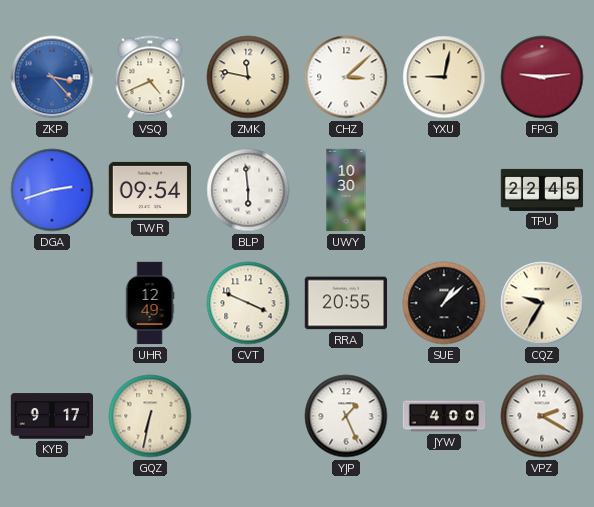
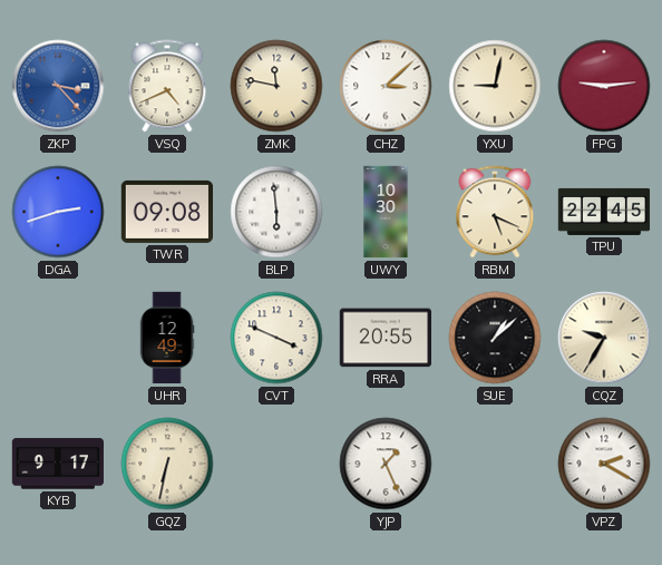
TWR: 09:54 -> 09:08 (166, 212)
RBM: none -> 5:19 (495, 212)
JYW: 4:00 -> none (444, 416)
